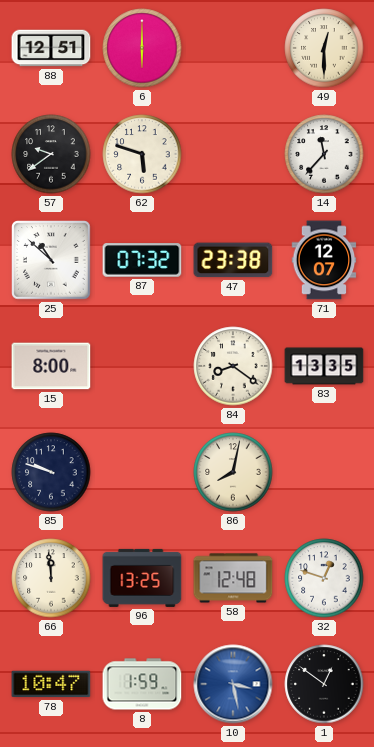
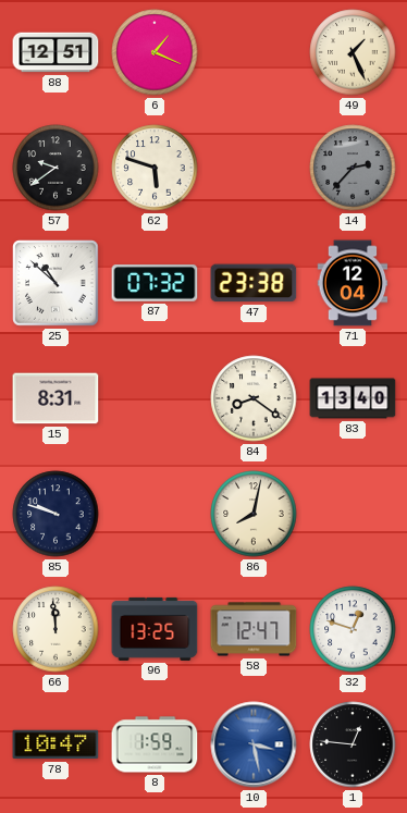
6: 6:00 -> 1:19 (155, 52)
49: 12:30 -> 1:26 (353, 52)
14: 11:37 -> 2:37 (353, 168)
14 dial: white -> grey (353, 168)
71: 12:07 -> 12:04 (353, 283)
15: 8:00 -> 8:31 (55, 398)
83: 13:35 -> 13:40 (353, 398)
58: 12:48 -> 12:47 (254, 629)
1: 12:51 -> 12:46 (353, 744)
